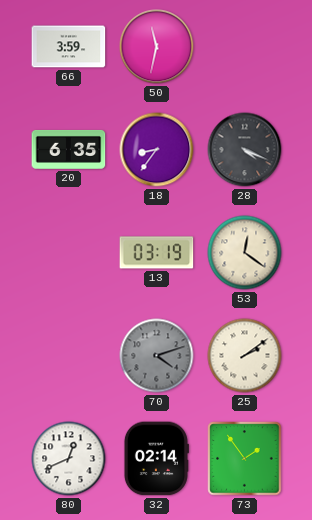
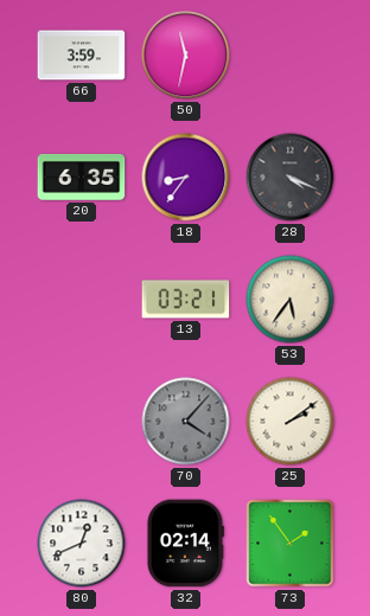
13: 03:19 -> 03:21 (186, 300)
53: 12:21 -> 5:36 (291, 300)
70: 4:12 -> 4:07 (186, 422)
